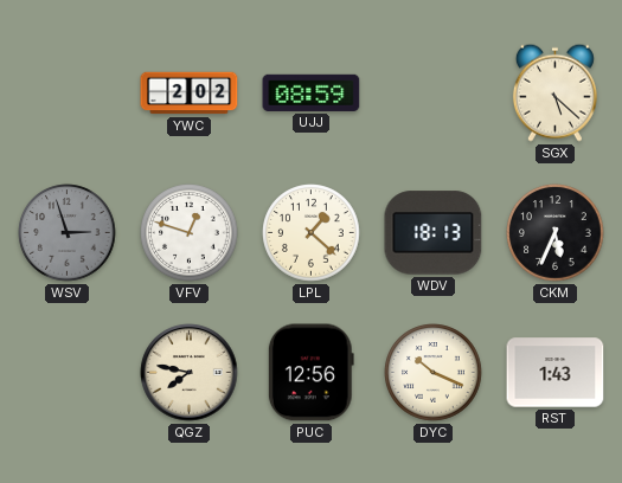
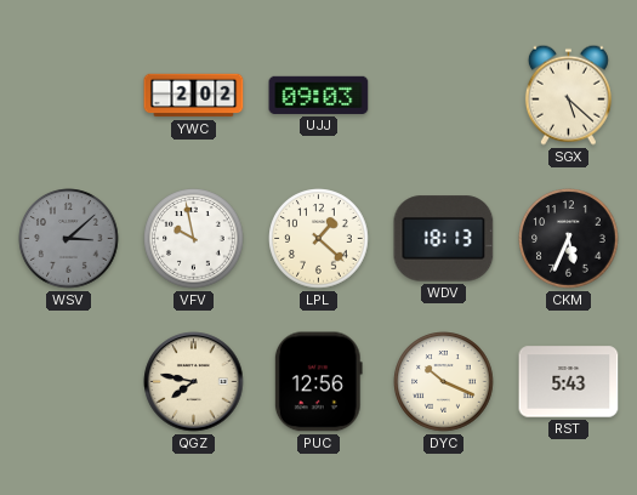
UJJ: 08:59 -> 09:03 (319, 95)
WSV: 2:57 -> 3:08 (69, 239)
VFV: 12:48 -> 9:58 (194, 239)
RST: 1:43 -> 5:43 (569, 382)
